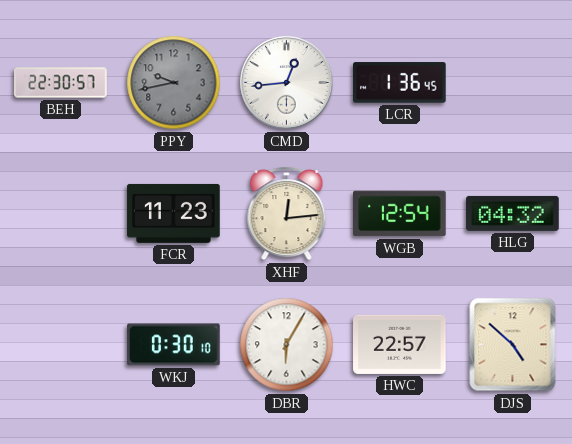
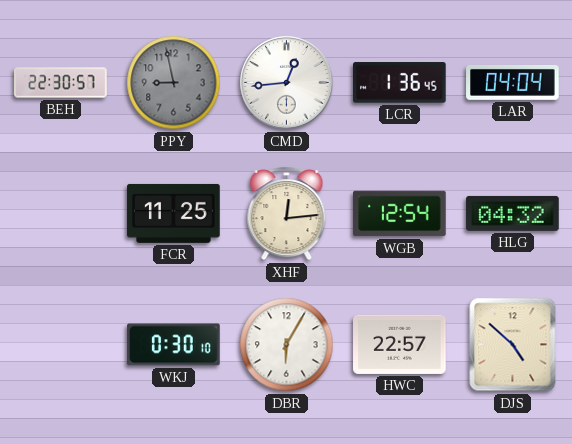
PPY: 9:43 -> 8:58 (174, 83)
LAR: none -> 04:04 (513, 82)
FCR: 11:23 -> 11:25 (174, 213)
